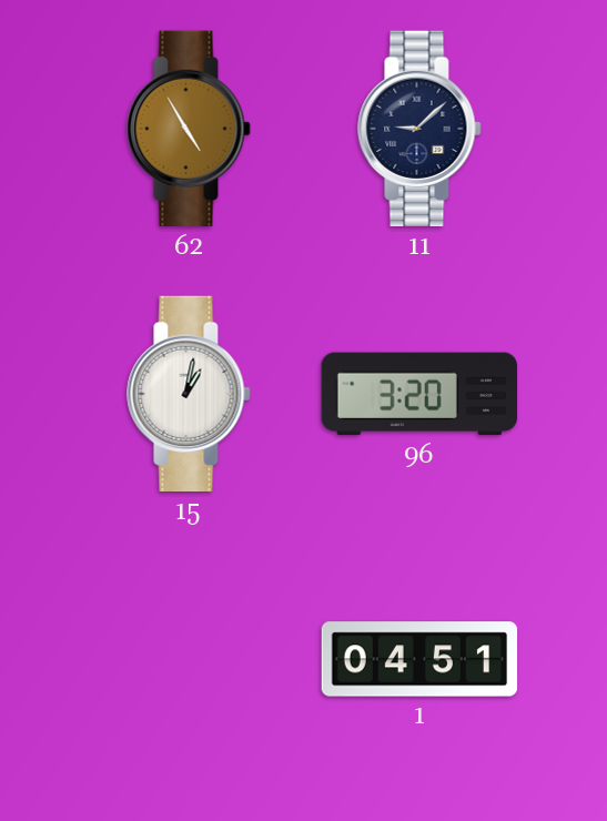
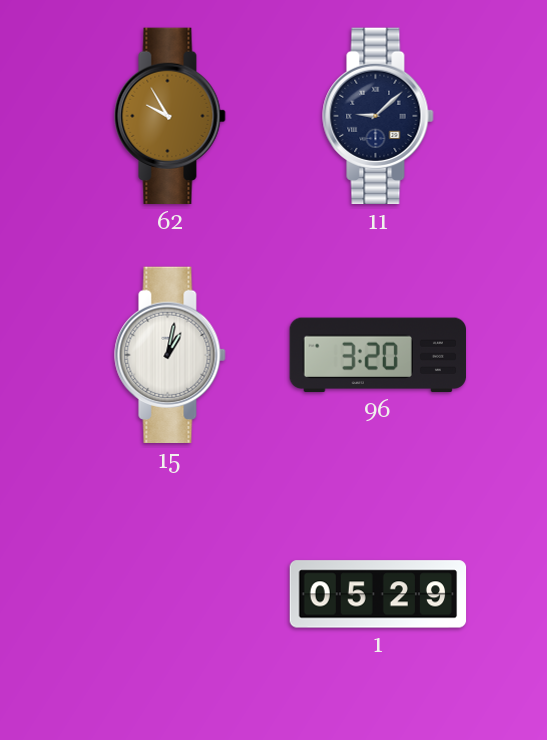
62: 4:55 -> 9:55 (170, 116)
1: 04:51 -> 05:29 (378, 594)
